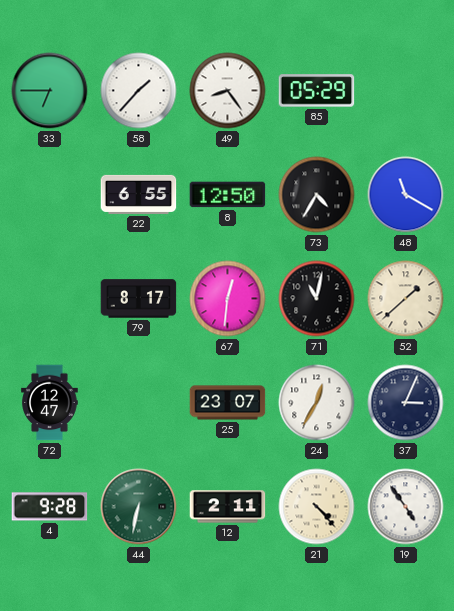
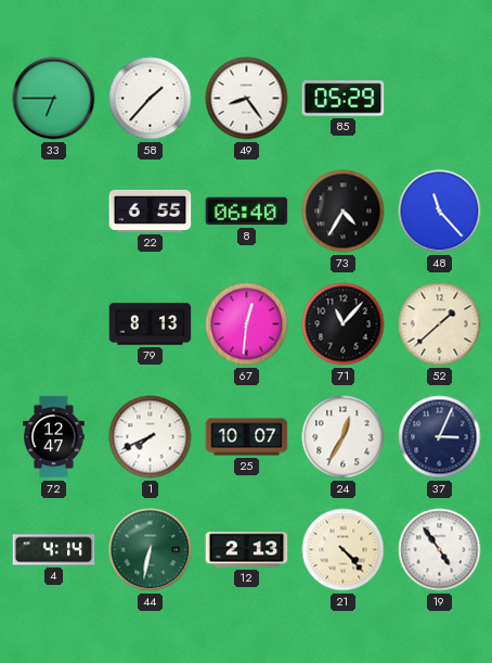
8: 12:50 -> 06:40 (247, 212)
48: 11:20 -> 11:23 (440, 212)
79: 8:17 -> 8:13 (151, 324)
71: 11:02 -> 11:07 (344, 324)
1: none -> 7:41 (151, 437)
25: 23:07 -> 10:07 (247, 437)
4: 9:28 -> 4:14 (54, 550)
12: 2:11 -> 2:13 (247, 550)
